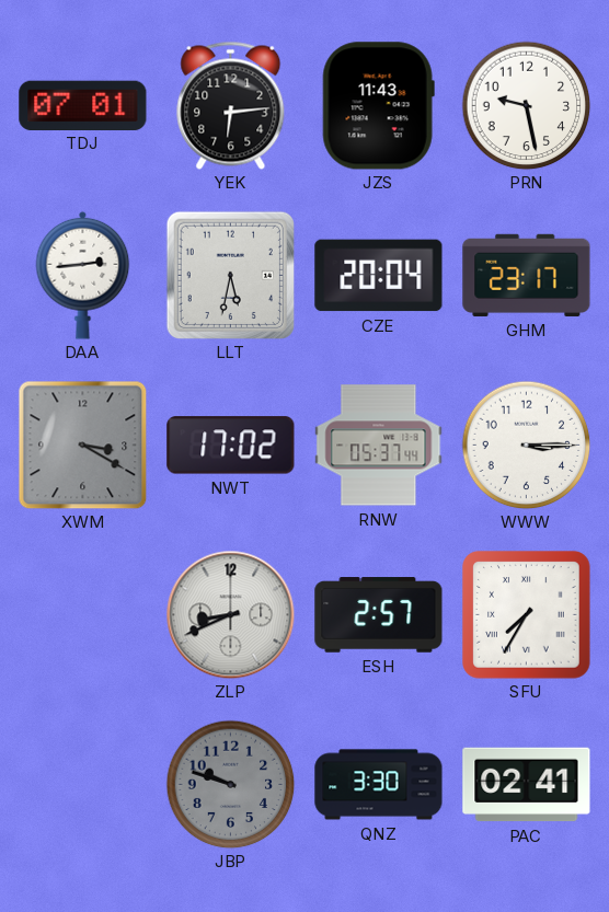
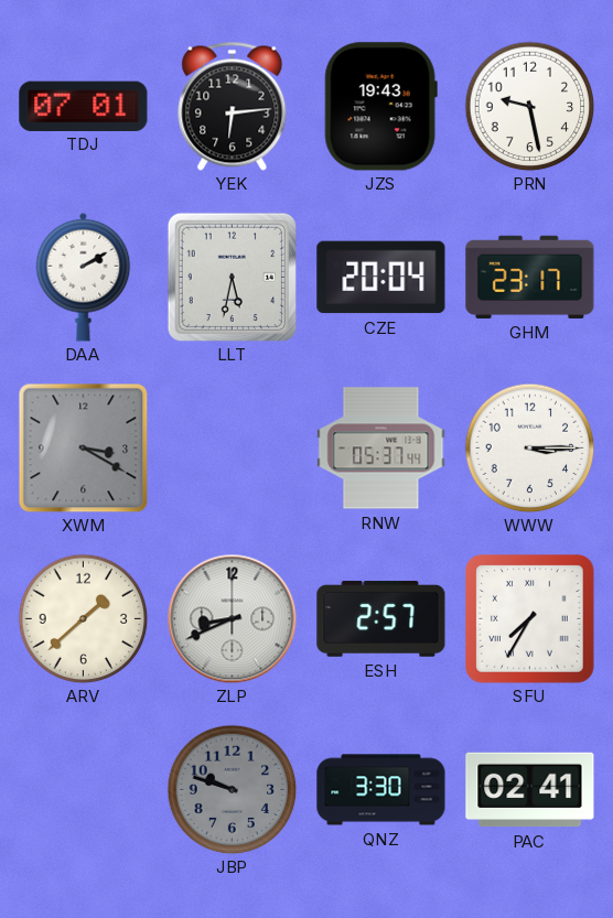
JZS: 11:43 -> 19:43 (380, 107)
DAA: 2:44 -> 2:10 (84, 277)
NWT: 17:02 -> none (231, 446)
ARV: none -> 1:38 (83, 618)
